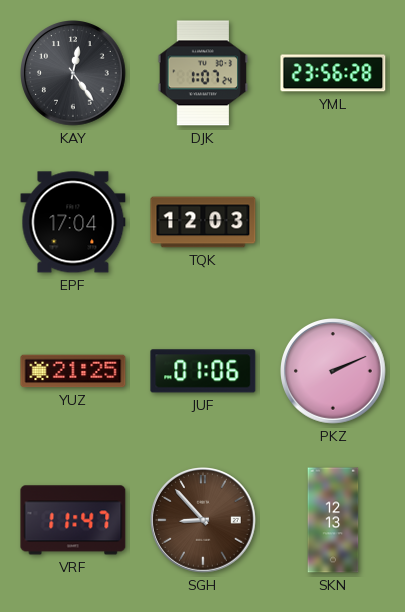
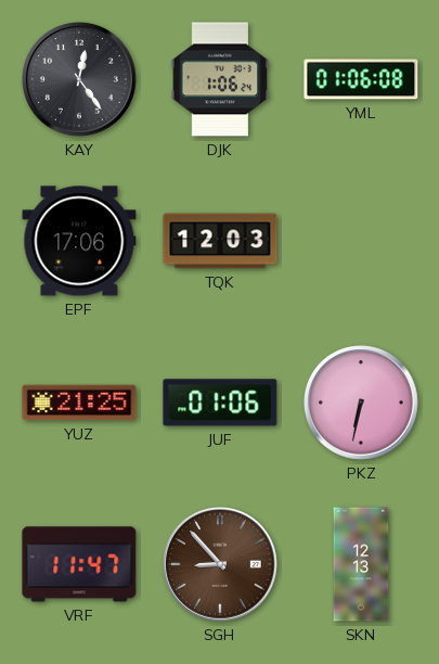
DJK: 1:07 -> 1:06 (220, 79)
YML: 23:56 -> 01:06 (361, 79)
EPF: 17:04 -> 17:06 (79, 241)
PKZ: 2:11 -> 6:32 (362, 404)
